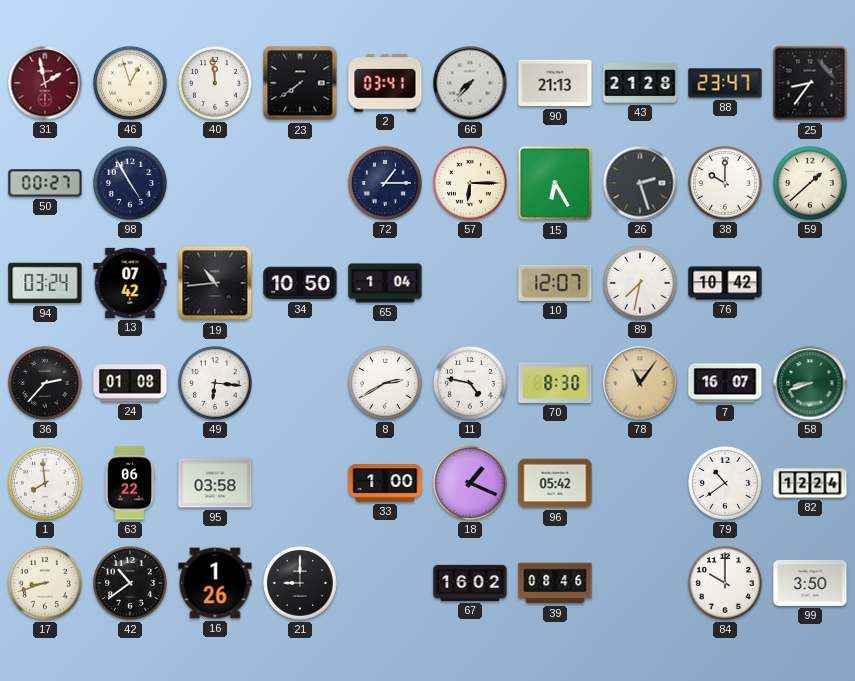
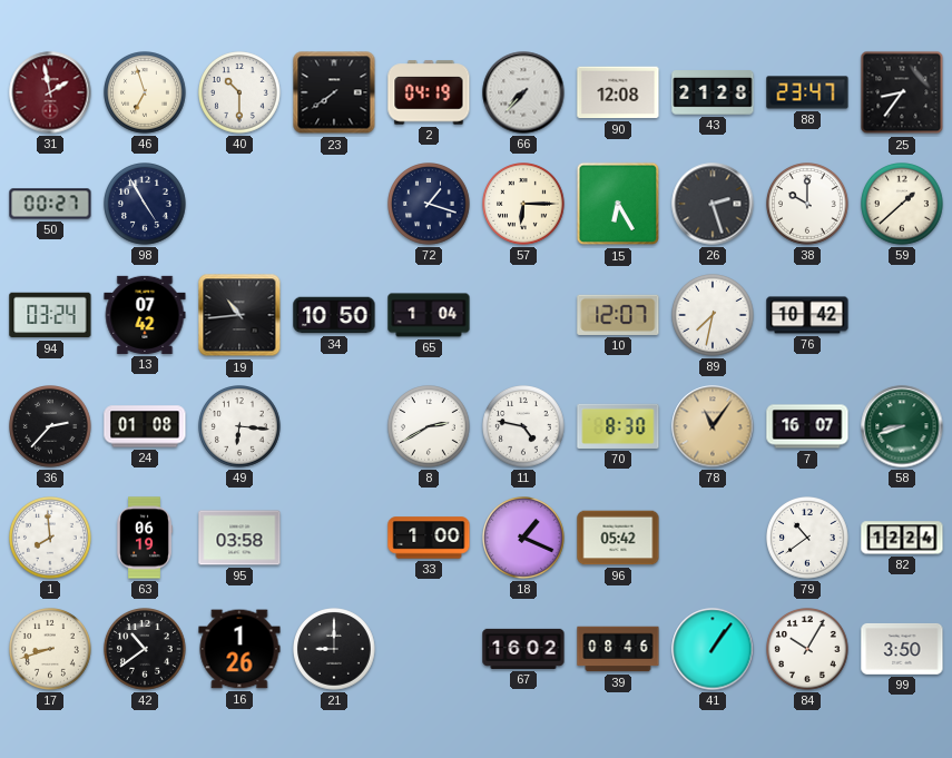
46: 12:57 -> 6:57 (146, 93)
40: 11:59 -> 10:30 (241, 93)
2: 03:41 -> 04:19 (429, 92)
90: 21:13 -> 12:08 (618, 92)
72: 1:15 -> 1:18 (430, 205)
63: 06:22 -> 06:19 (145, 538)
41: none -> 1:06 (713, 649)
84: 10:00 -> 10:05 (808, 650)
